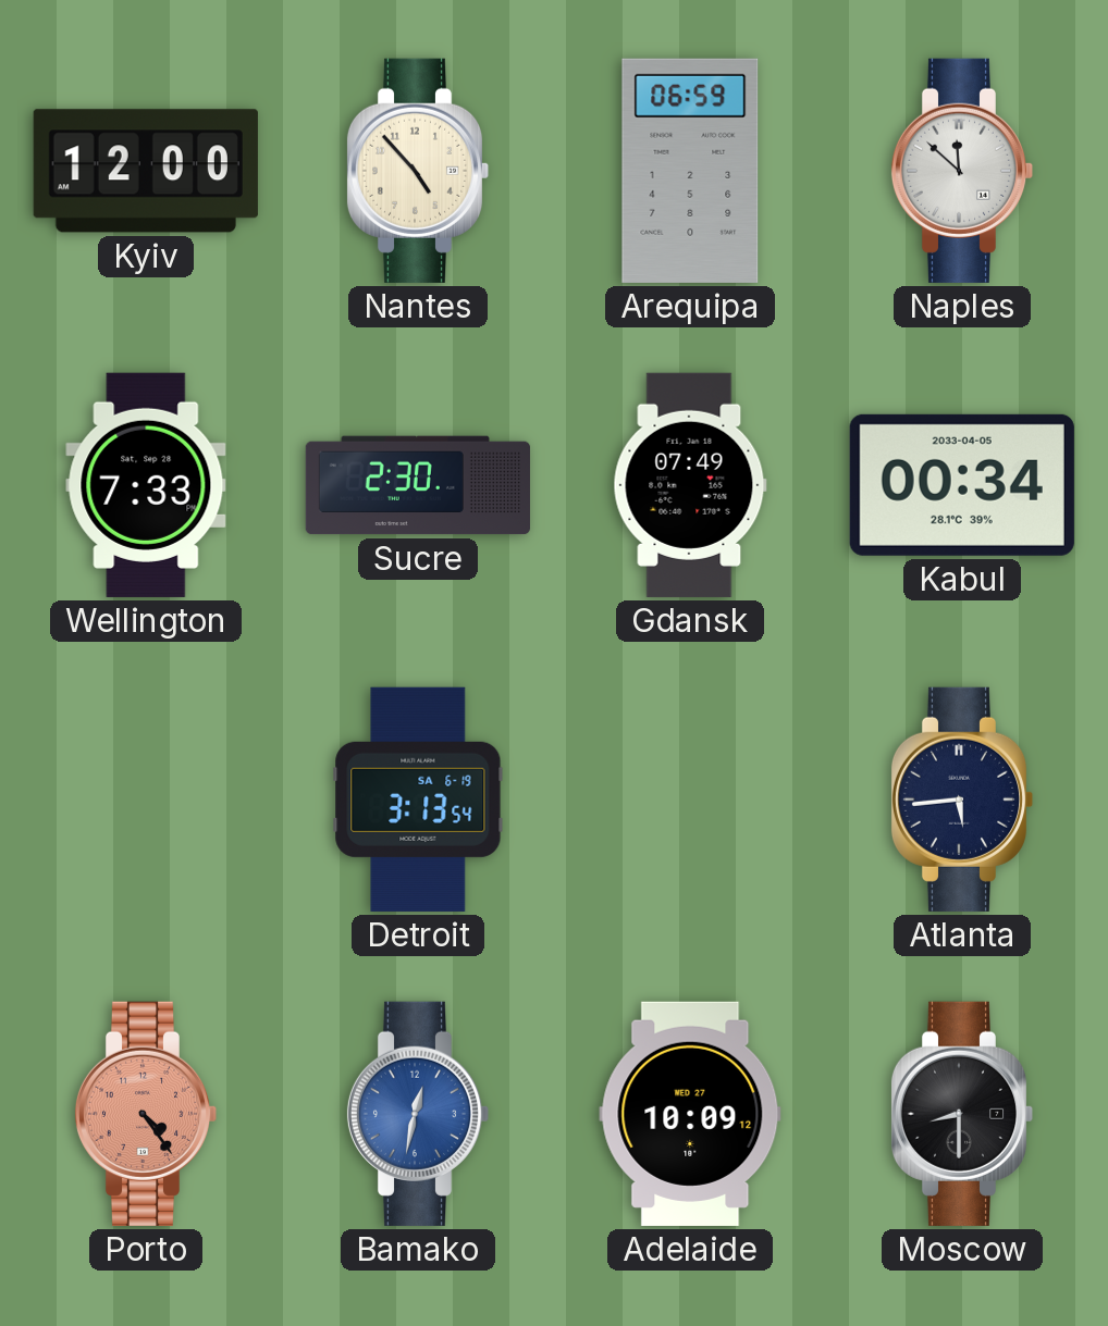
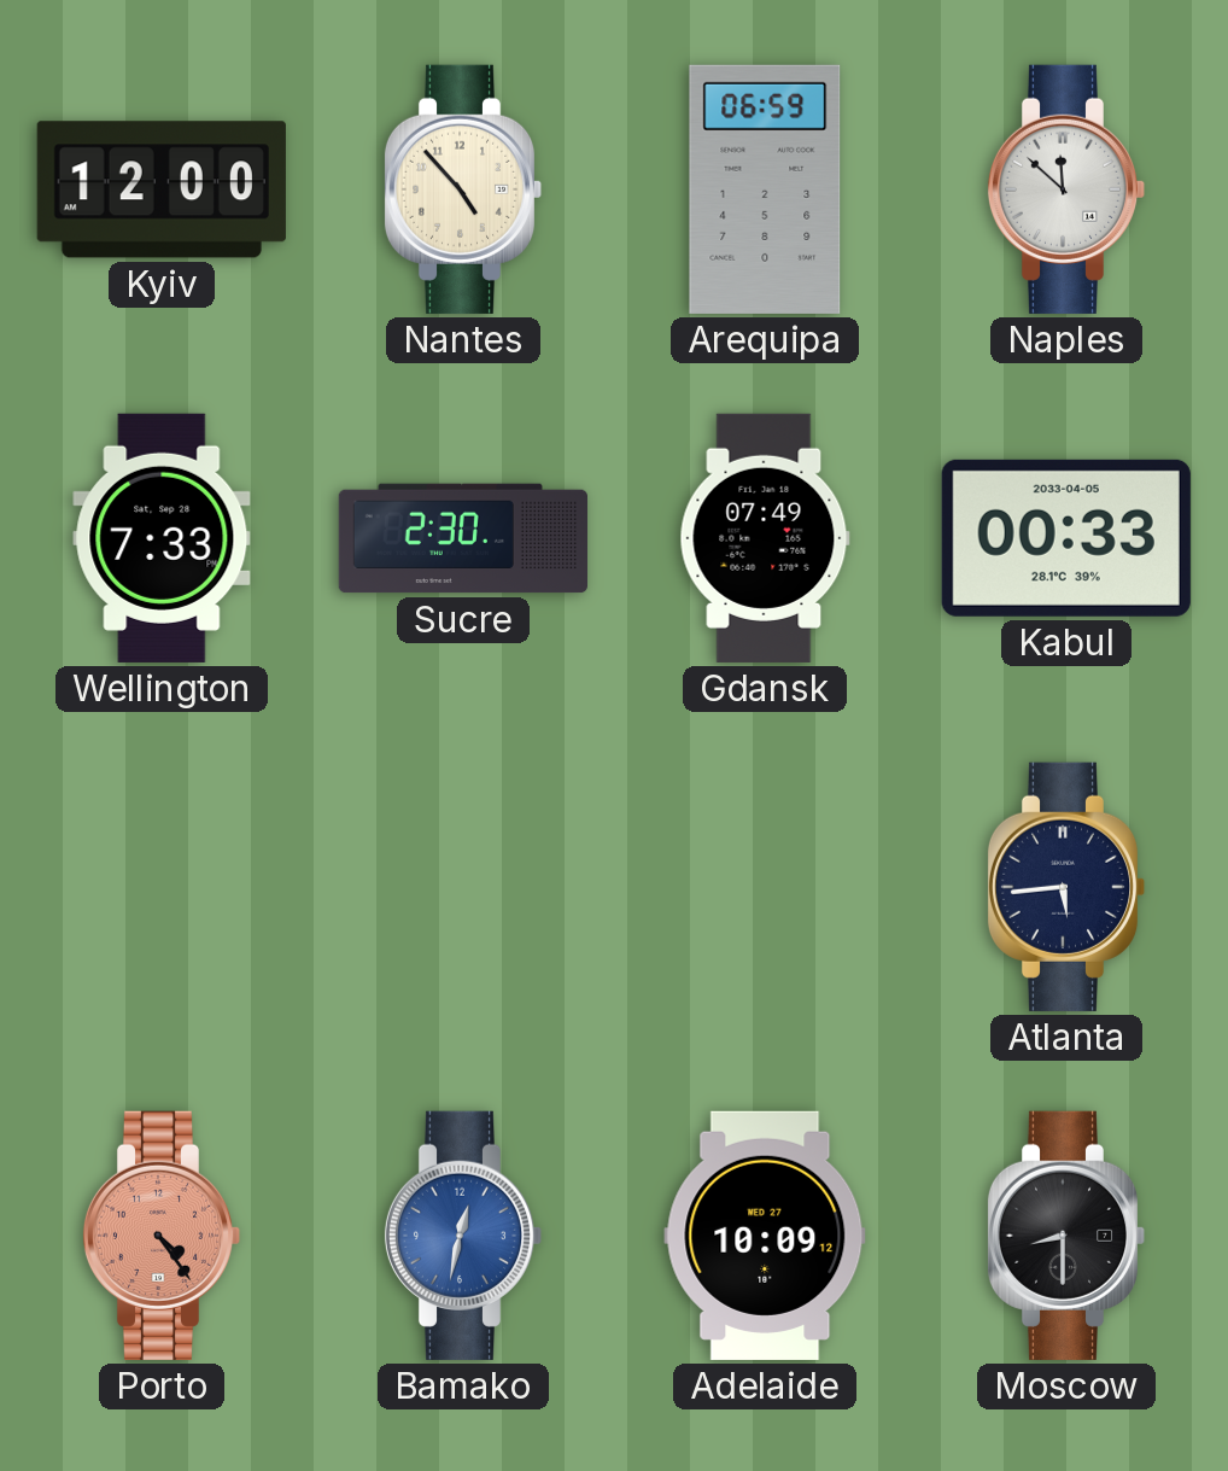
Kabul: 00:34 -> 00:33 (1066, 538)
Detroit: 3:13 -> none (418, 800)
